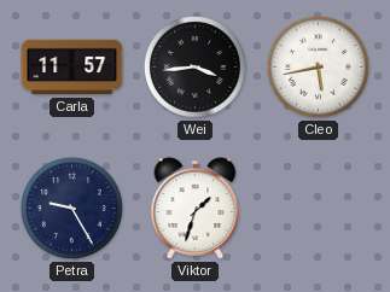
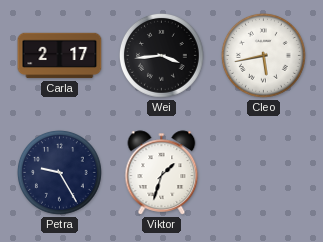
Carla: 11:57 -> 2:17 (60, 56)
